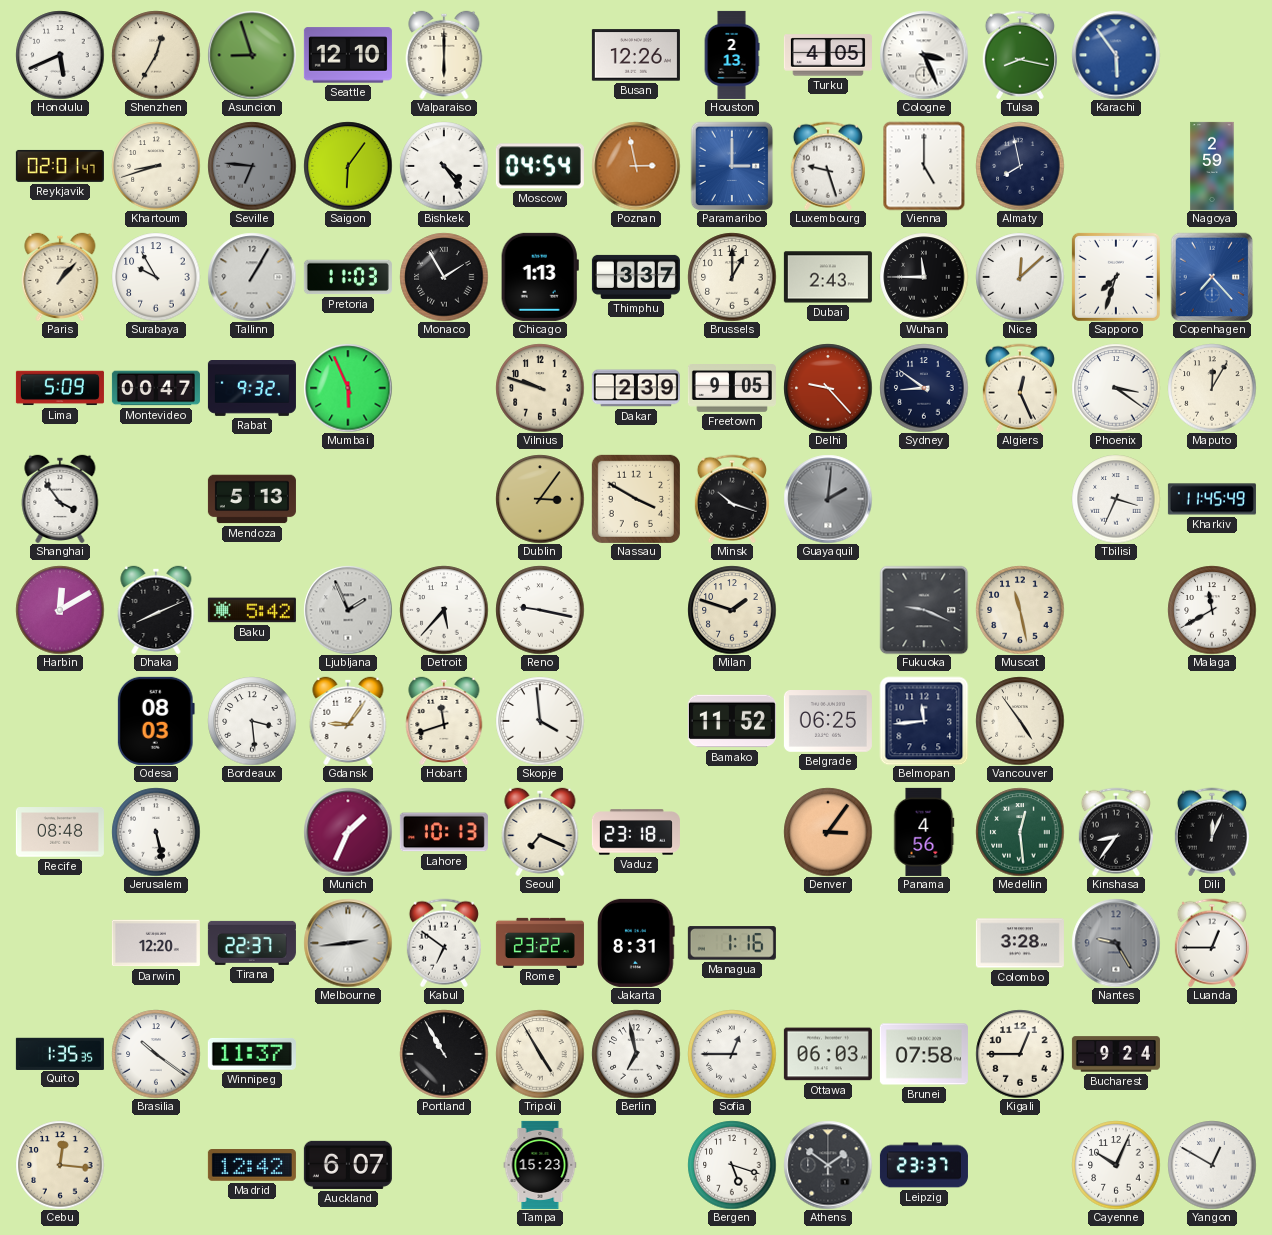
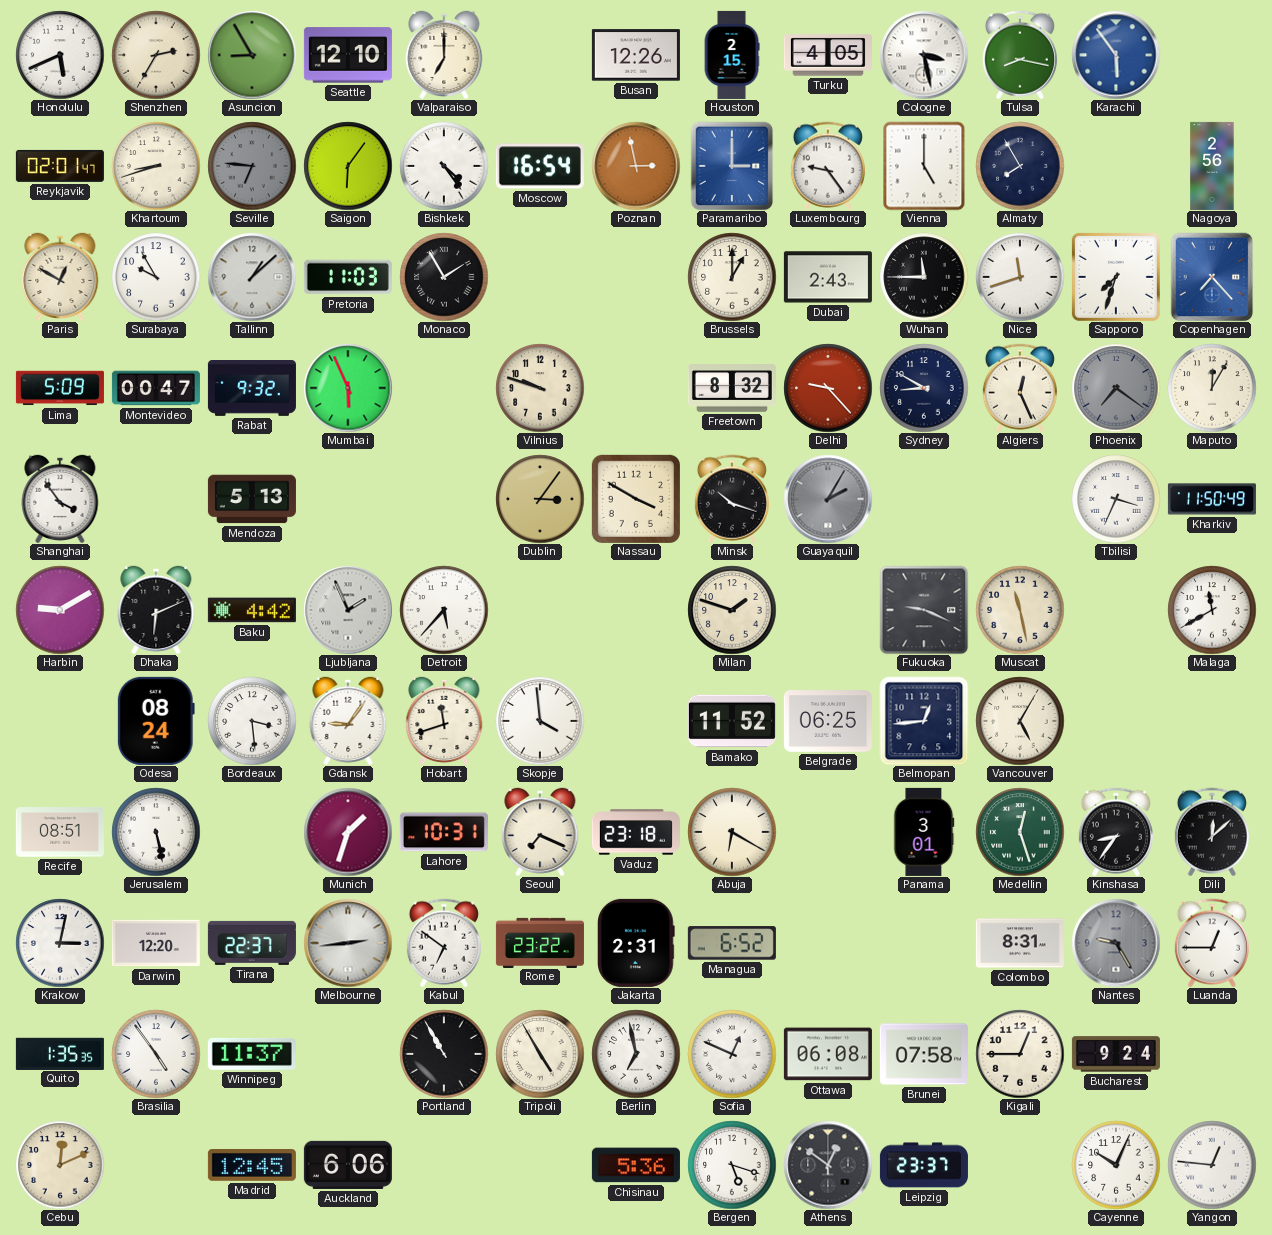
Shenzhen: 12:35 -> 2:35 (156, 55)
Asuncion: 8:57 -> 8:55 (252, 55)
Valparaiso: 6:00 -> 7:00 (444, 54)
Houston: 2:13 -> 2:15 (732, 55)
Cologne: 3:26 -> 3:28 (924, 55)
Moscow: 04:54 -> 16:54 (540, 166)
Luxembourg: 9:27 -> 9:24 (828, 166)
Almaty: 7:58 -> 7:55 (1020, 166)
Nagoya: 2:59 -> 2:56 (1212, 166)
Paris: 1:07 -> 12:50 (60, 276)
Tallinn: 1:05 -> 1:08 (252, 277)
Chicago: 1:13 -> none (540, 277)
Thimphu: 3:37 -> none (636, 277)
Nice: 12:08 -> 11:42 (1020, 277)
Dakar: 2:39 -> none (636, 388)
Freetown: 9:05 -> 8:32 (732, 388)
Sydney: 8:51 -> 8:50 (924, 388)
Phoenix: 3:21 -> 7:21 (1116, 388)
Phoenix dial: white -> grey (1116, 388)
Guayaquil: 2:01 -> 2:05 (828, 499)
Kharkiv: 11:45 -> 11:50 (1212, 499)
Harbin: 12:10 -> 9:10 (60, 610)
Dhaka: 8:11 -> 6:11 (156, 609)
Baku: 5:42 -> 4:42 (252, 610)
Reno: 9:17 -> none (540, 610)
Odesa: 08:03 -> 08:24 (156, 721)
Belmopan: 11:44 -> 12:44 (924, 721)
Vancouver: 4:54 -> 5:05 (1020, 721)
Recife: 08:48 -> 08:51 (60, 832)
Munich: 1:34 -> 1:33 (348, 832)
Lahore: 10:13 -> 10:31 (444, 832)
Abuja: none -> 6:20 (732, 832)
Denver: 3:06 -> none (828, 832)
Panama: 4:56 -> 3:01 (924, 832)
Medellin: 12:29 -> 12:27 (1020, 832)
Dili: 12:04 -> 12:08 (1212, 832)
Krakow: none -> 3:02 (60, 943)
Jakarta: 8:31 -> 2:31 (636, 943)
Managua: 1:16 -> 6:52 (732, 943)
Colombo: 3:28 -> 8:31 (1020, 943)
Brasilia: 10:21 -> 4:54 (156, 1054)
Sofia: 12:45 -> 12:49 (732, 1054)
Ottawa: 06:03 -> 06:08 (828, 1054)
Cebu: 12:16 -> 12:11 (60, 1165)
Madrid: 12:42 -> 12:45 (252, 1166)
Auckland: 6:07 -> 6:06 (348, 1165)
Tampa: 15:23 -> none (540, 1165)
Chisinau: none -> 5:36 (636, 1165)
Athens: 1:51 -> 12:51 (828, 1165)
Yangon: 12:50 -> 12:46 (1212, 1165)
